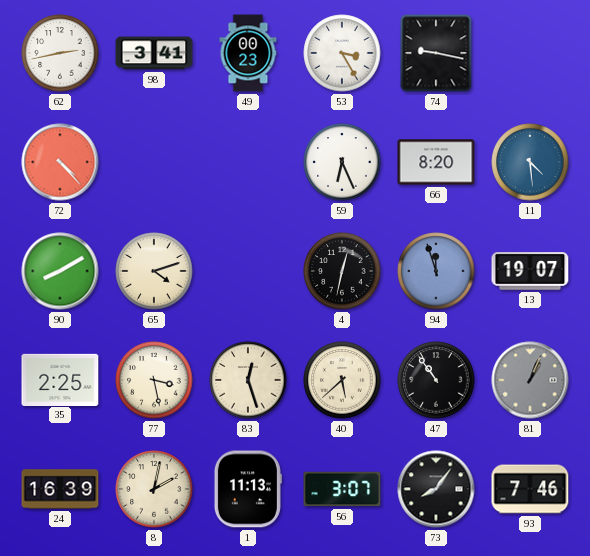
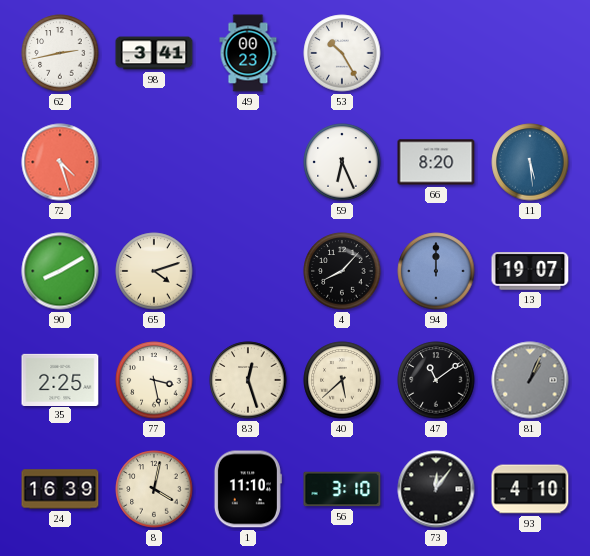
53: 3:25 -> 10:25 (342, 53)
74: 9:17 -> none (436, 53)
72: 4:23 -> 4:27 (60, 162)
11: 4:29 -> 5:29 (530, 162)
4: 12:32 -> 8:07 (342, 271)
94: 11:57 -> 12:00 (436, 271)
47: 10:54 -> 11:09 (436, 380)
8: 2:02 -> 4:02 (154, 489)
1: 11:13 -> 11:10 (248, 489)
56: 3:07 -> 3:10 (342, 489)
73: 8:06 -> 12:06 (436, 489)
93: 7:46 -> 4:10 (530, 489)
